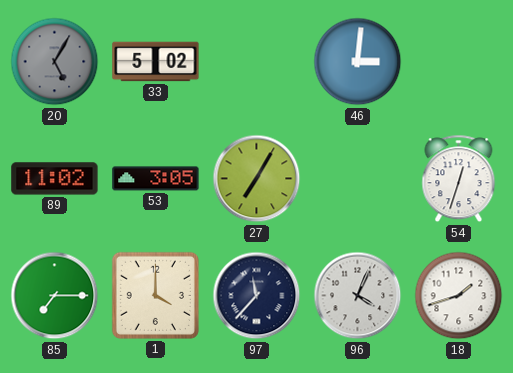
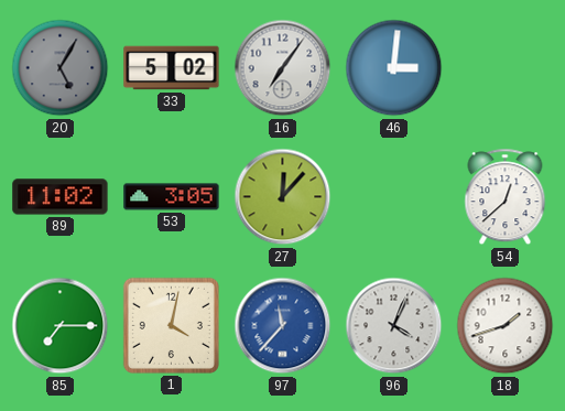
16: none -> 7:06 (283, 68)
27: 7:05 -> 12:07 (283, 197)
54: 12:33 -> 12:38 (506, 197)
1: 4:00 -> 4:02 (171, 325)
97 dial: navy -> blue (283, 326)
